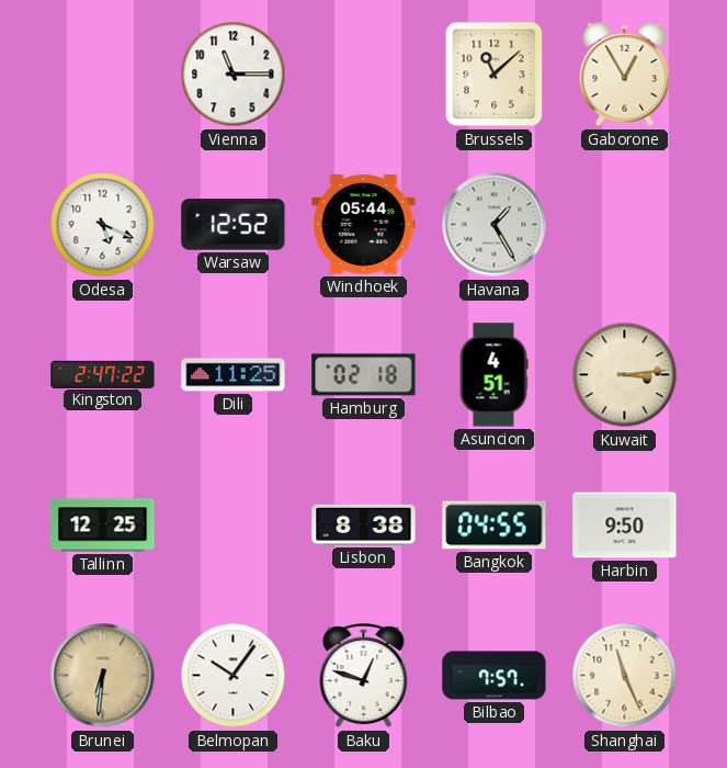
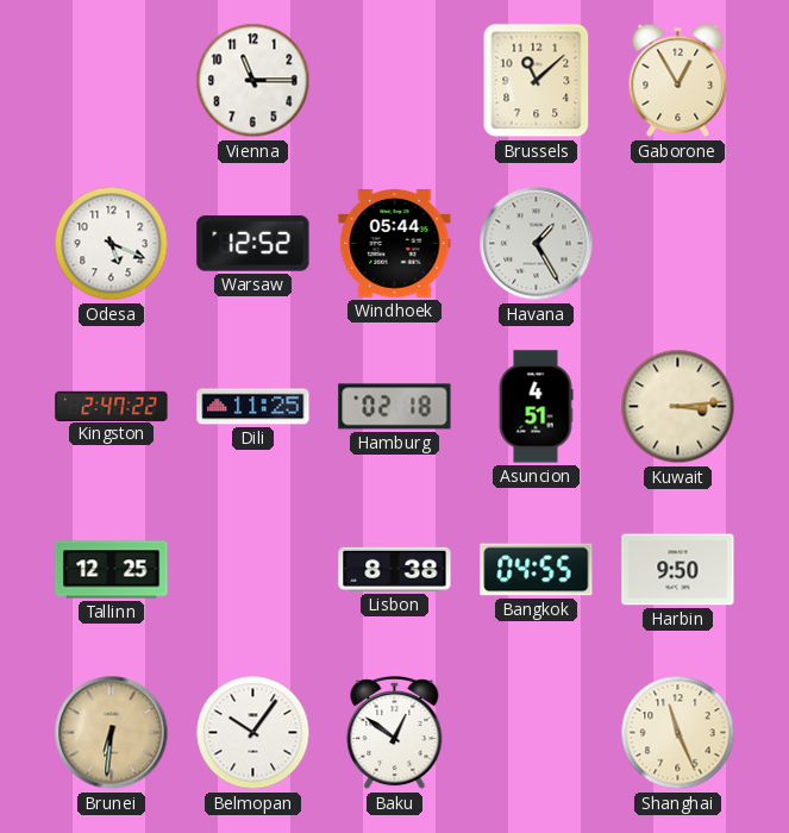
Baku: 12:48 -> 12:51 (395, 733)
Bilbao: 7:57 -> none (495, 676)
